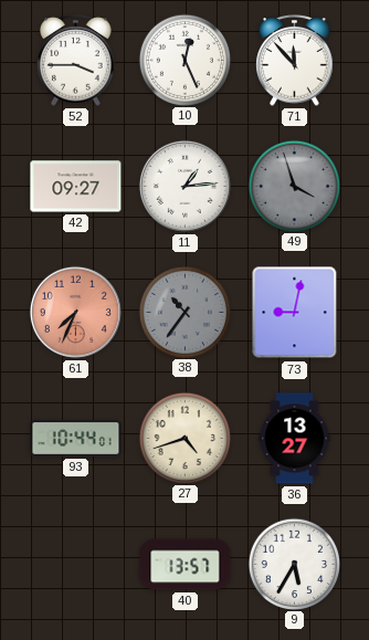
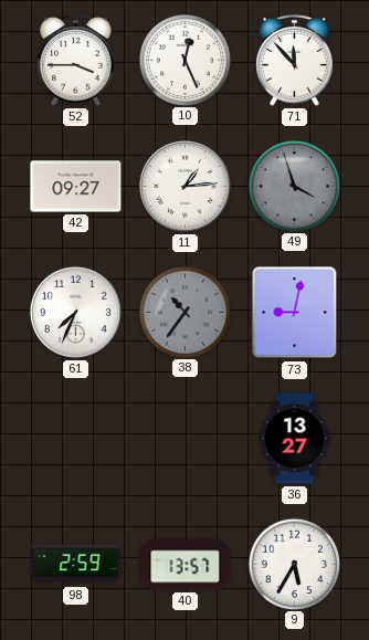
61 dial: salmon -> white (75, 312)
93: 10:44 -> none (76, 438)
27: 4:42 -> none (184, 438)
98: none -> 2:59 (76, 565)
